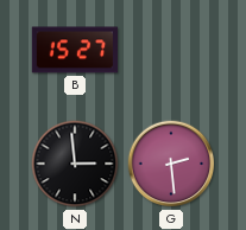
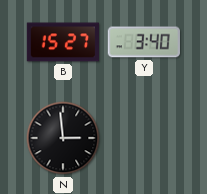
Y: none -> 3:40 (143, 42)
G: 2:29 -> none (171, 164)
